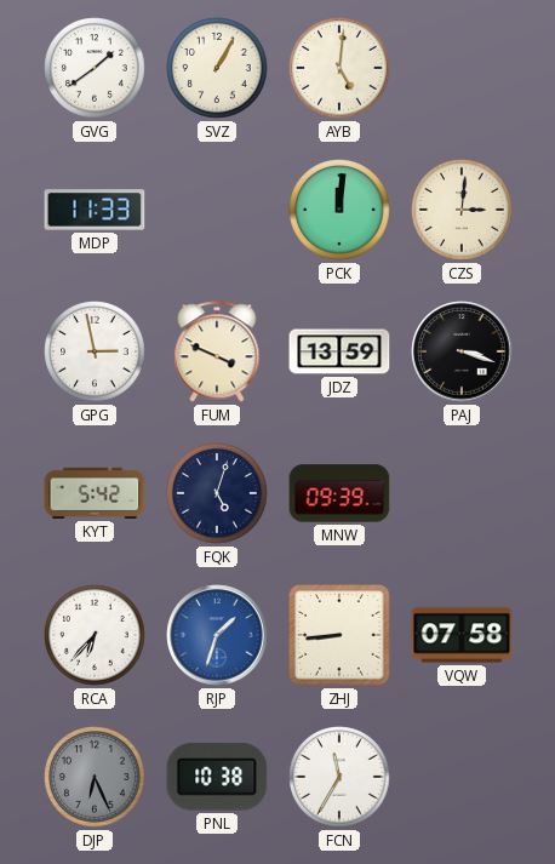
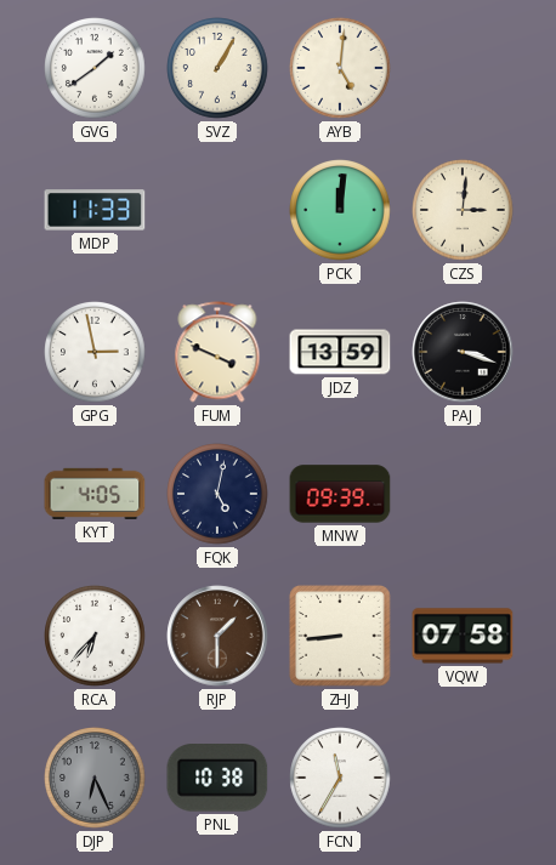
KYT: 5:42 -> 4:05 (95, 494)
FQK: 5:03 -> 5:02 (217, 494)
RJP: 1:33 -> 1:30 (217, 636)
RJP dial: blue -> brown (217, 636)
